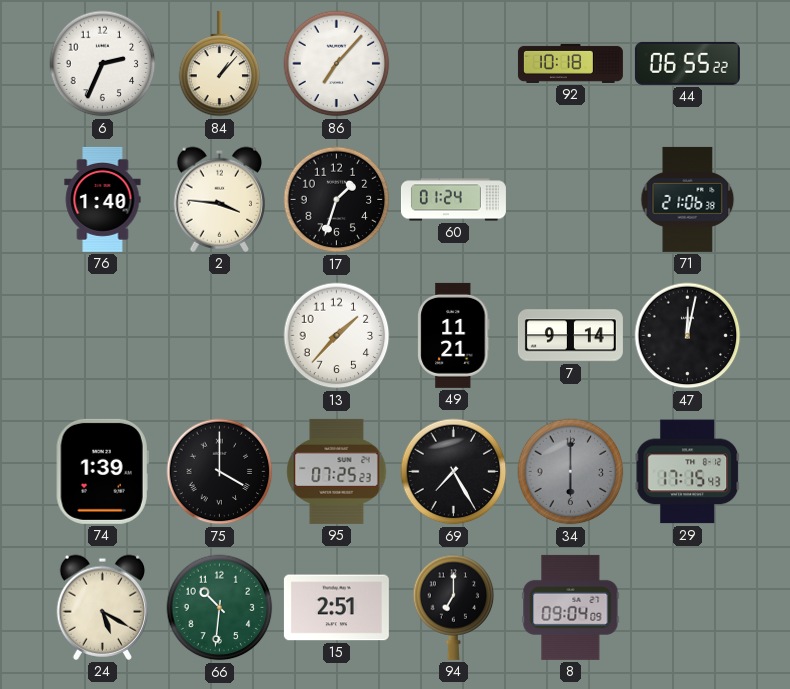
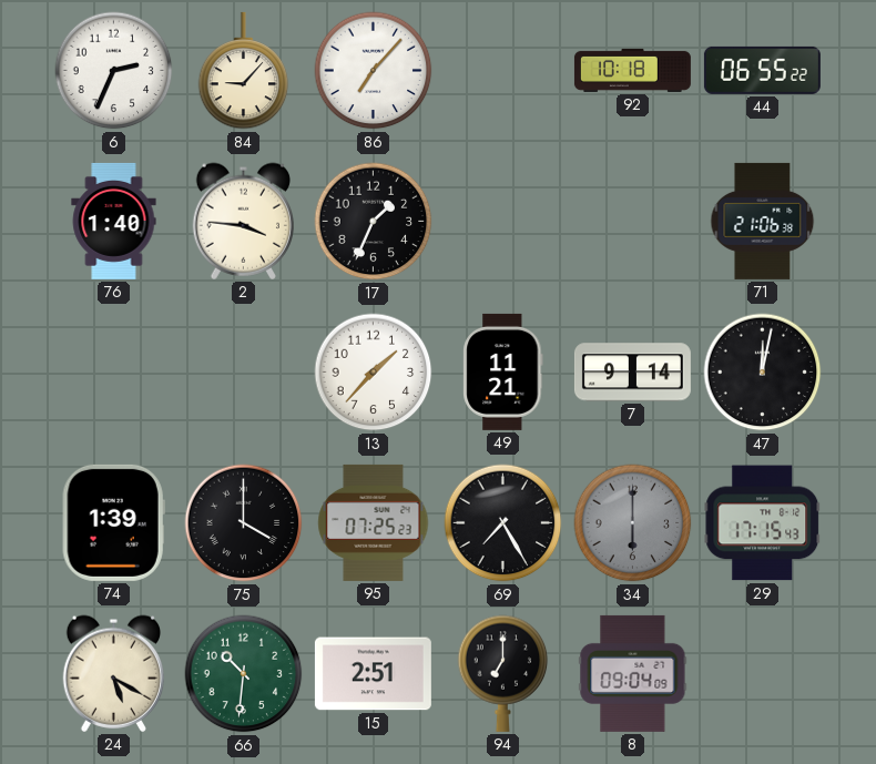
84: 1:07 -> 9:07 (244, 71)
17: 1:33 -> 1:34 (374, 222)
60: 01:24 -> none (453, 200)
